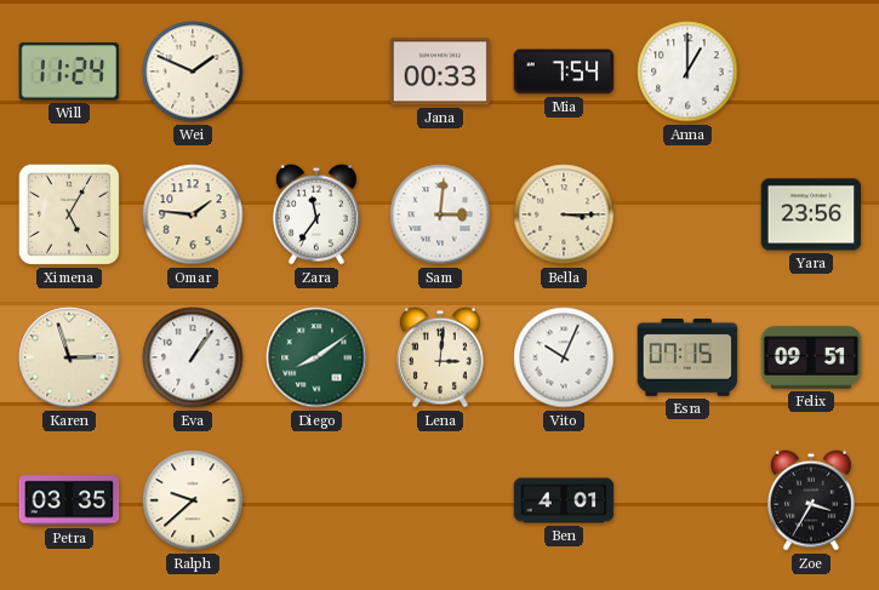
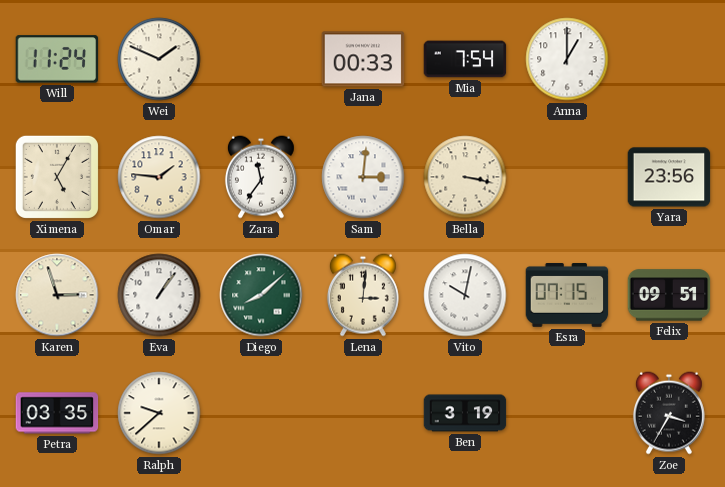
Bella: 3:15 -> 3:17 (465, 177)
Diego: 8:09 -> 8:08 (261, 295)
Vito: 10:04 -> 10:02 (465, 295)
Ben: 4:01 -> 3:19 (465, 413)
